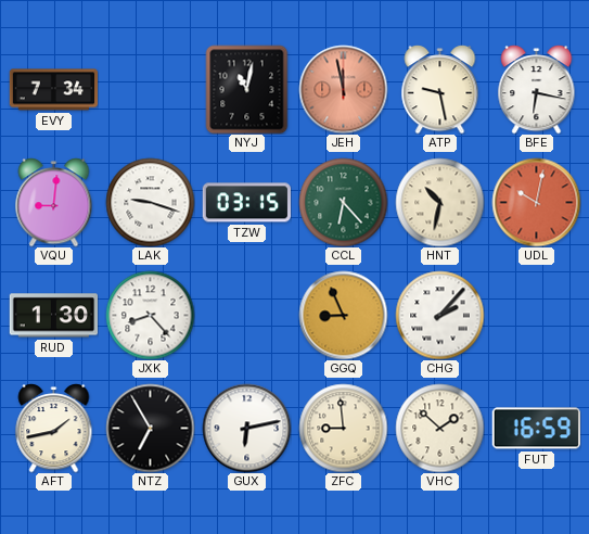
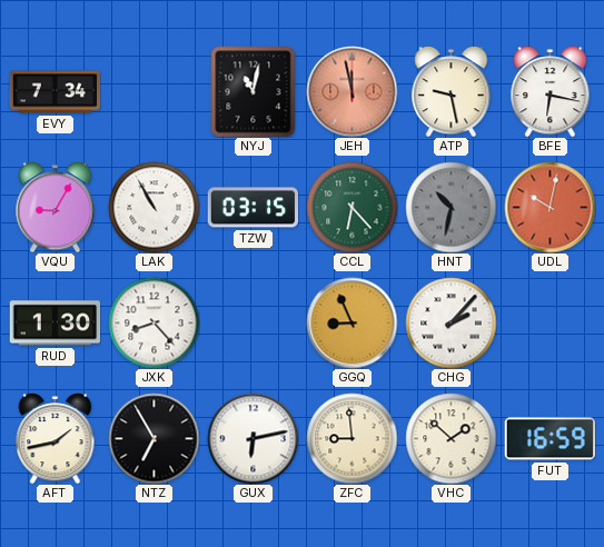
VQU: 9:01 -> 9:05 (56, 207)
LAK: 9:18 -> 10:55 (154, 207)
HNT dial: cream -> grey (450, 207)
